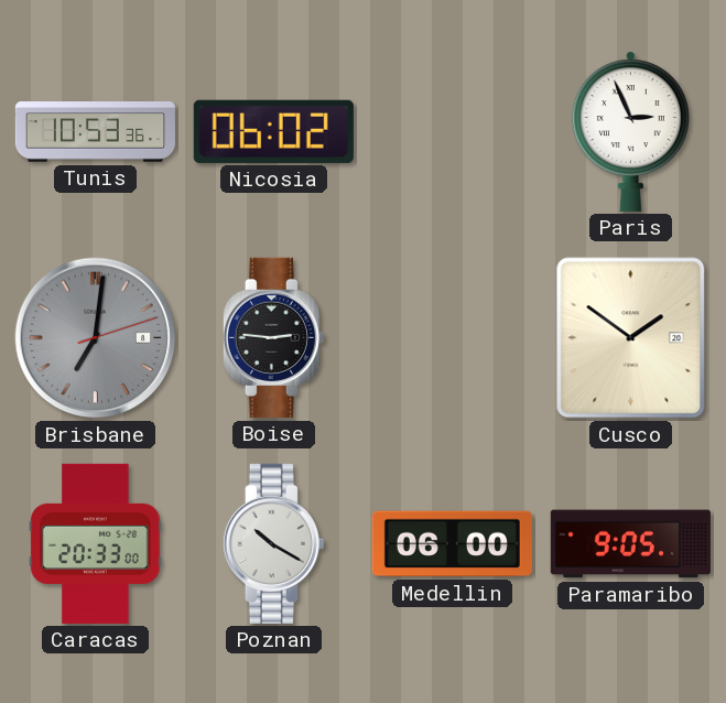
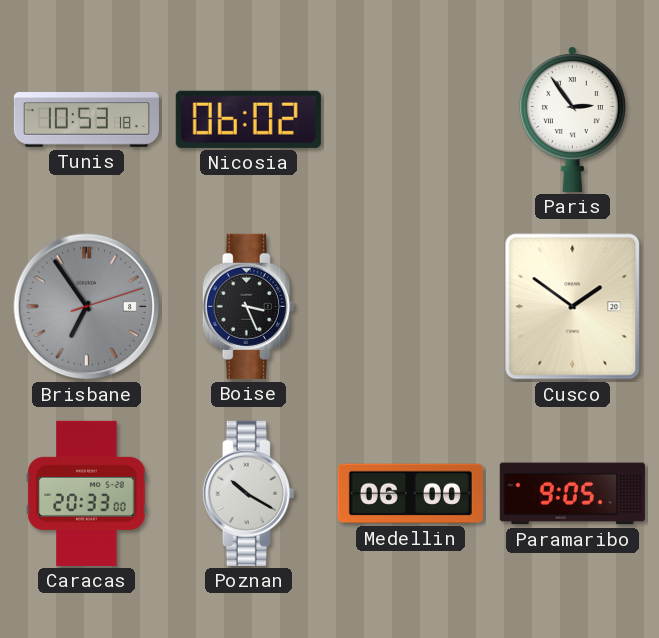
Tunis: 10:53:36 -> 10:53:18 (86, 120)
Paris: 2:56 -> 2:54 (572, 119)
Brisbane: 7:01 -> 6:54 (87, 307)
Boise: 2:46 -> 3:26 (248, 306)
